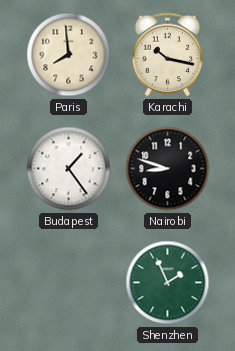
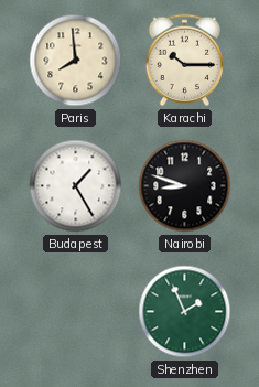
Karachi: 10:17 -> 10:15 (185, 61)
Budapest: 1:24 -> 1:25 (76, 186)
